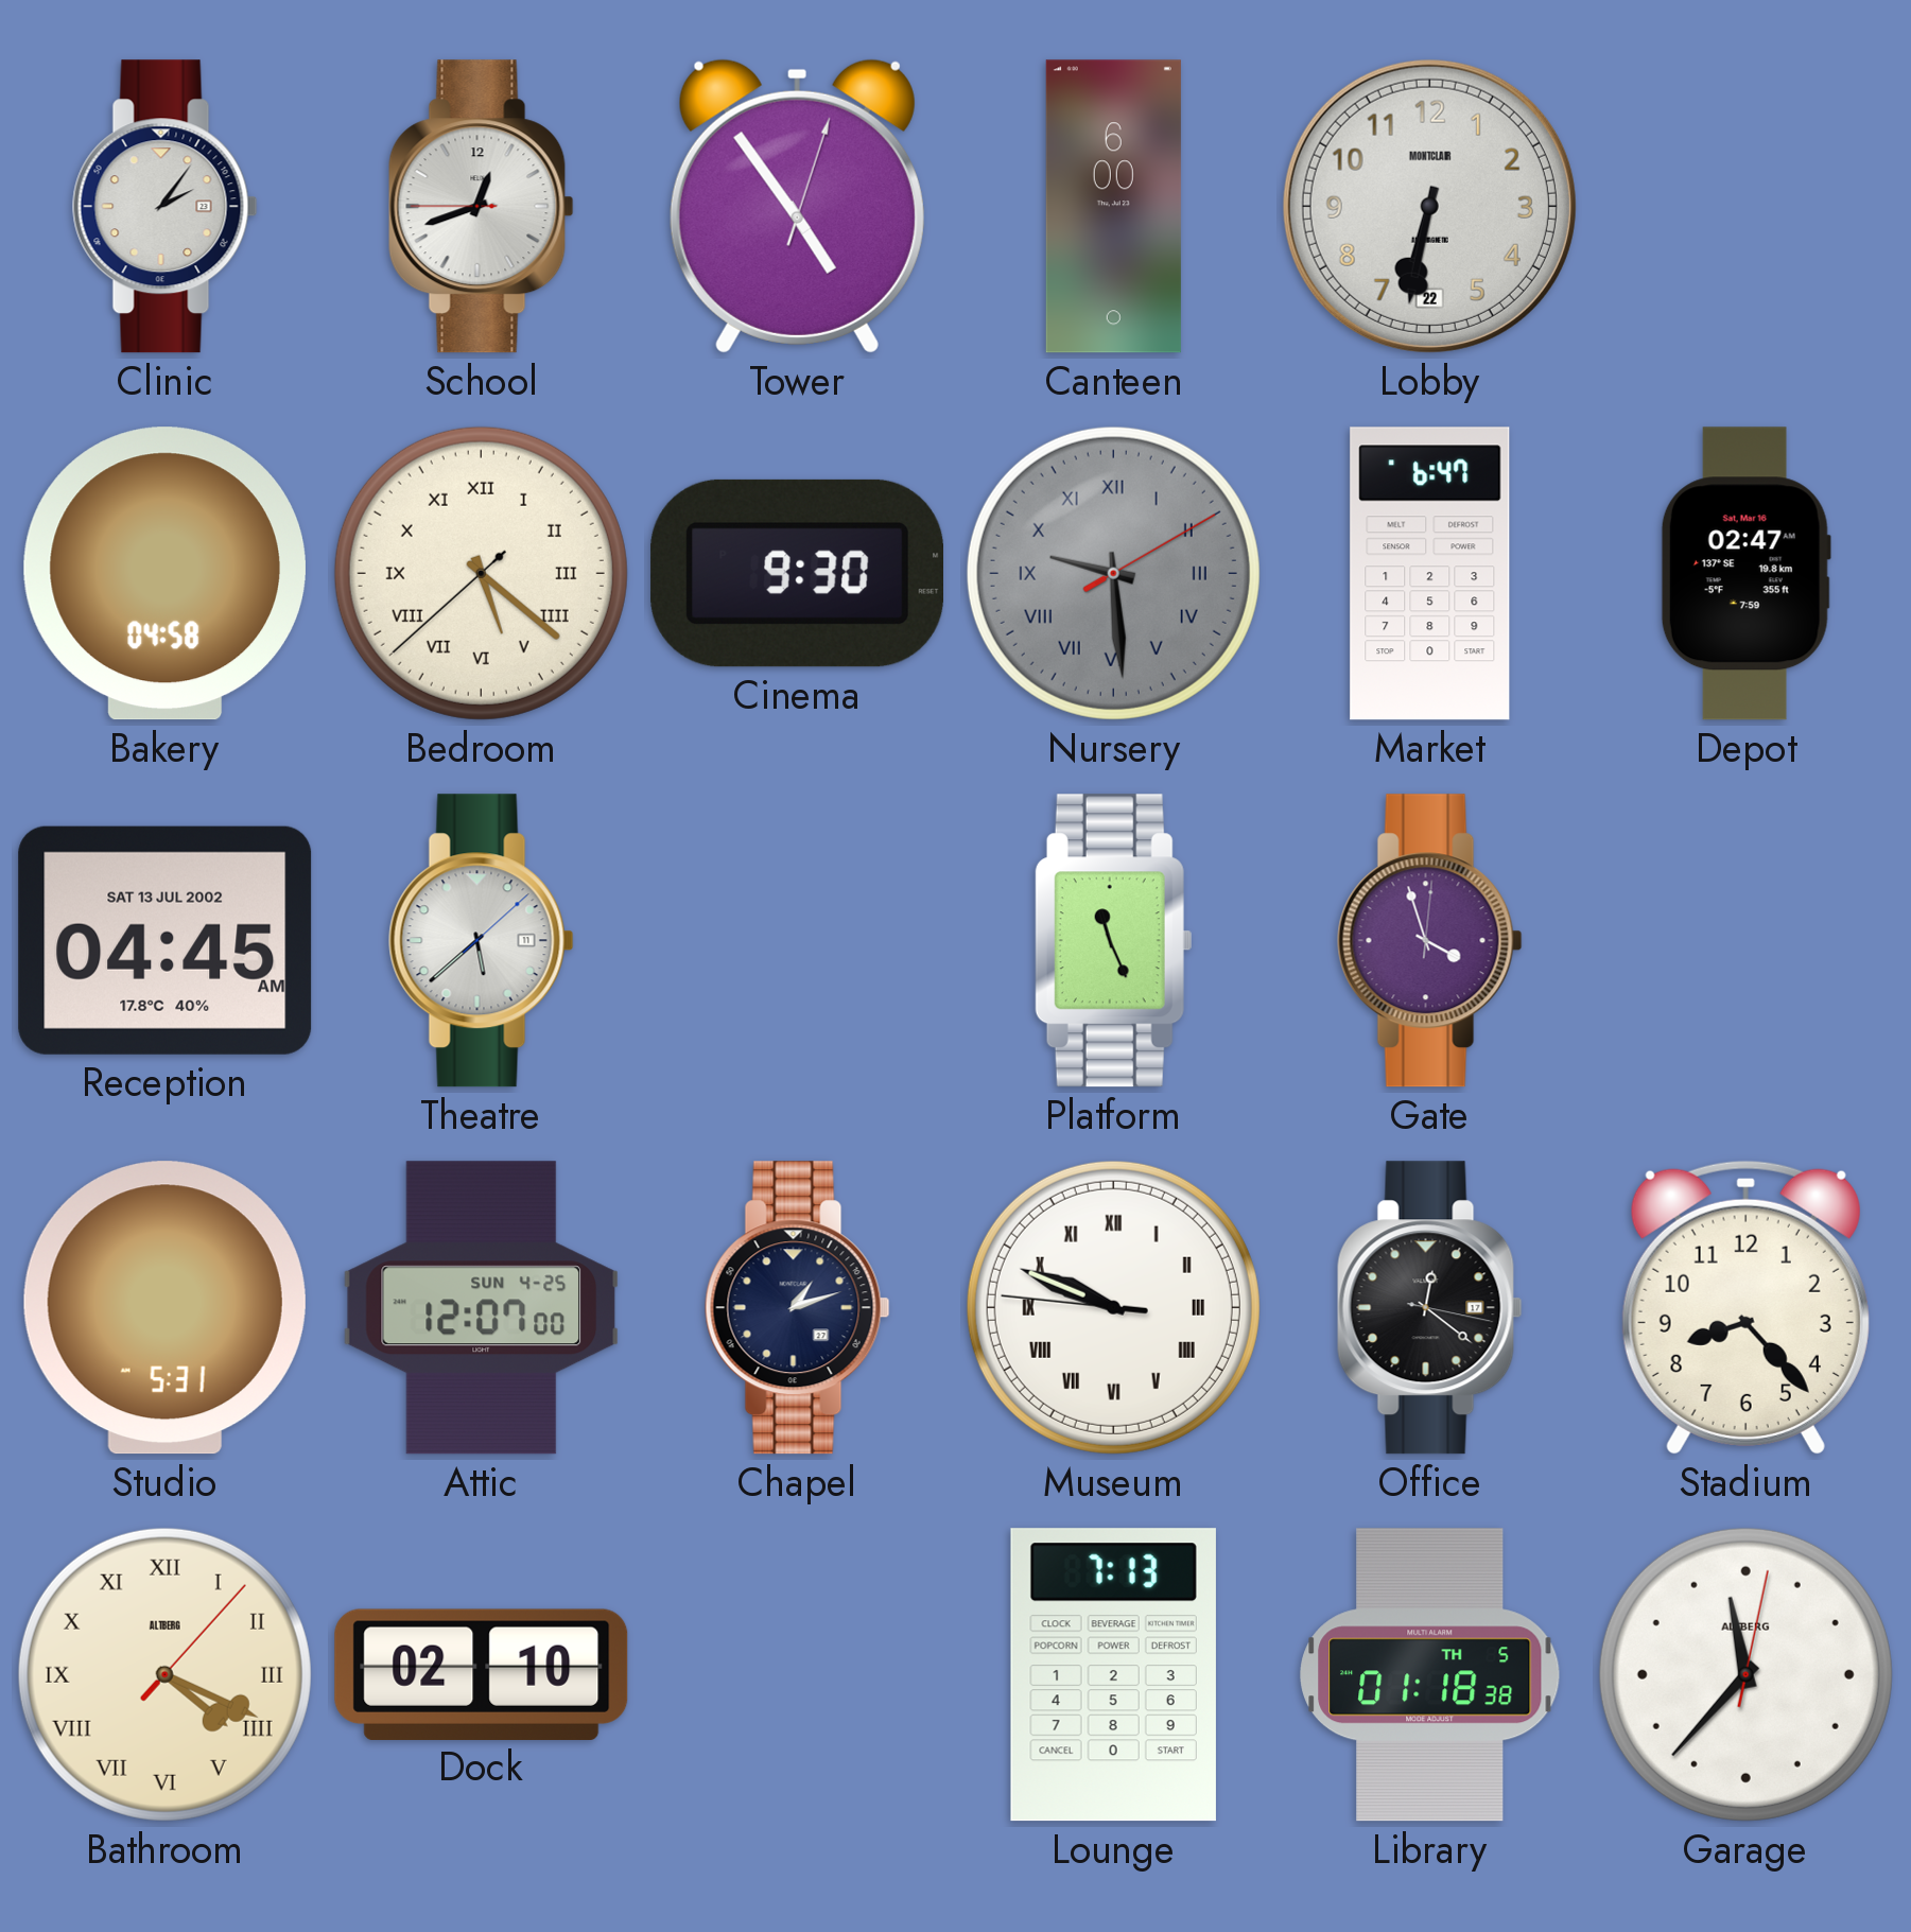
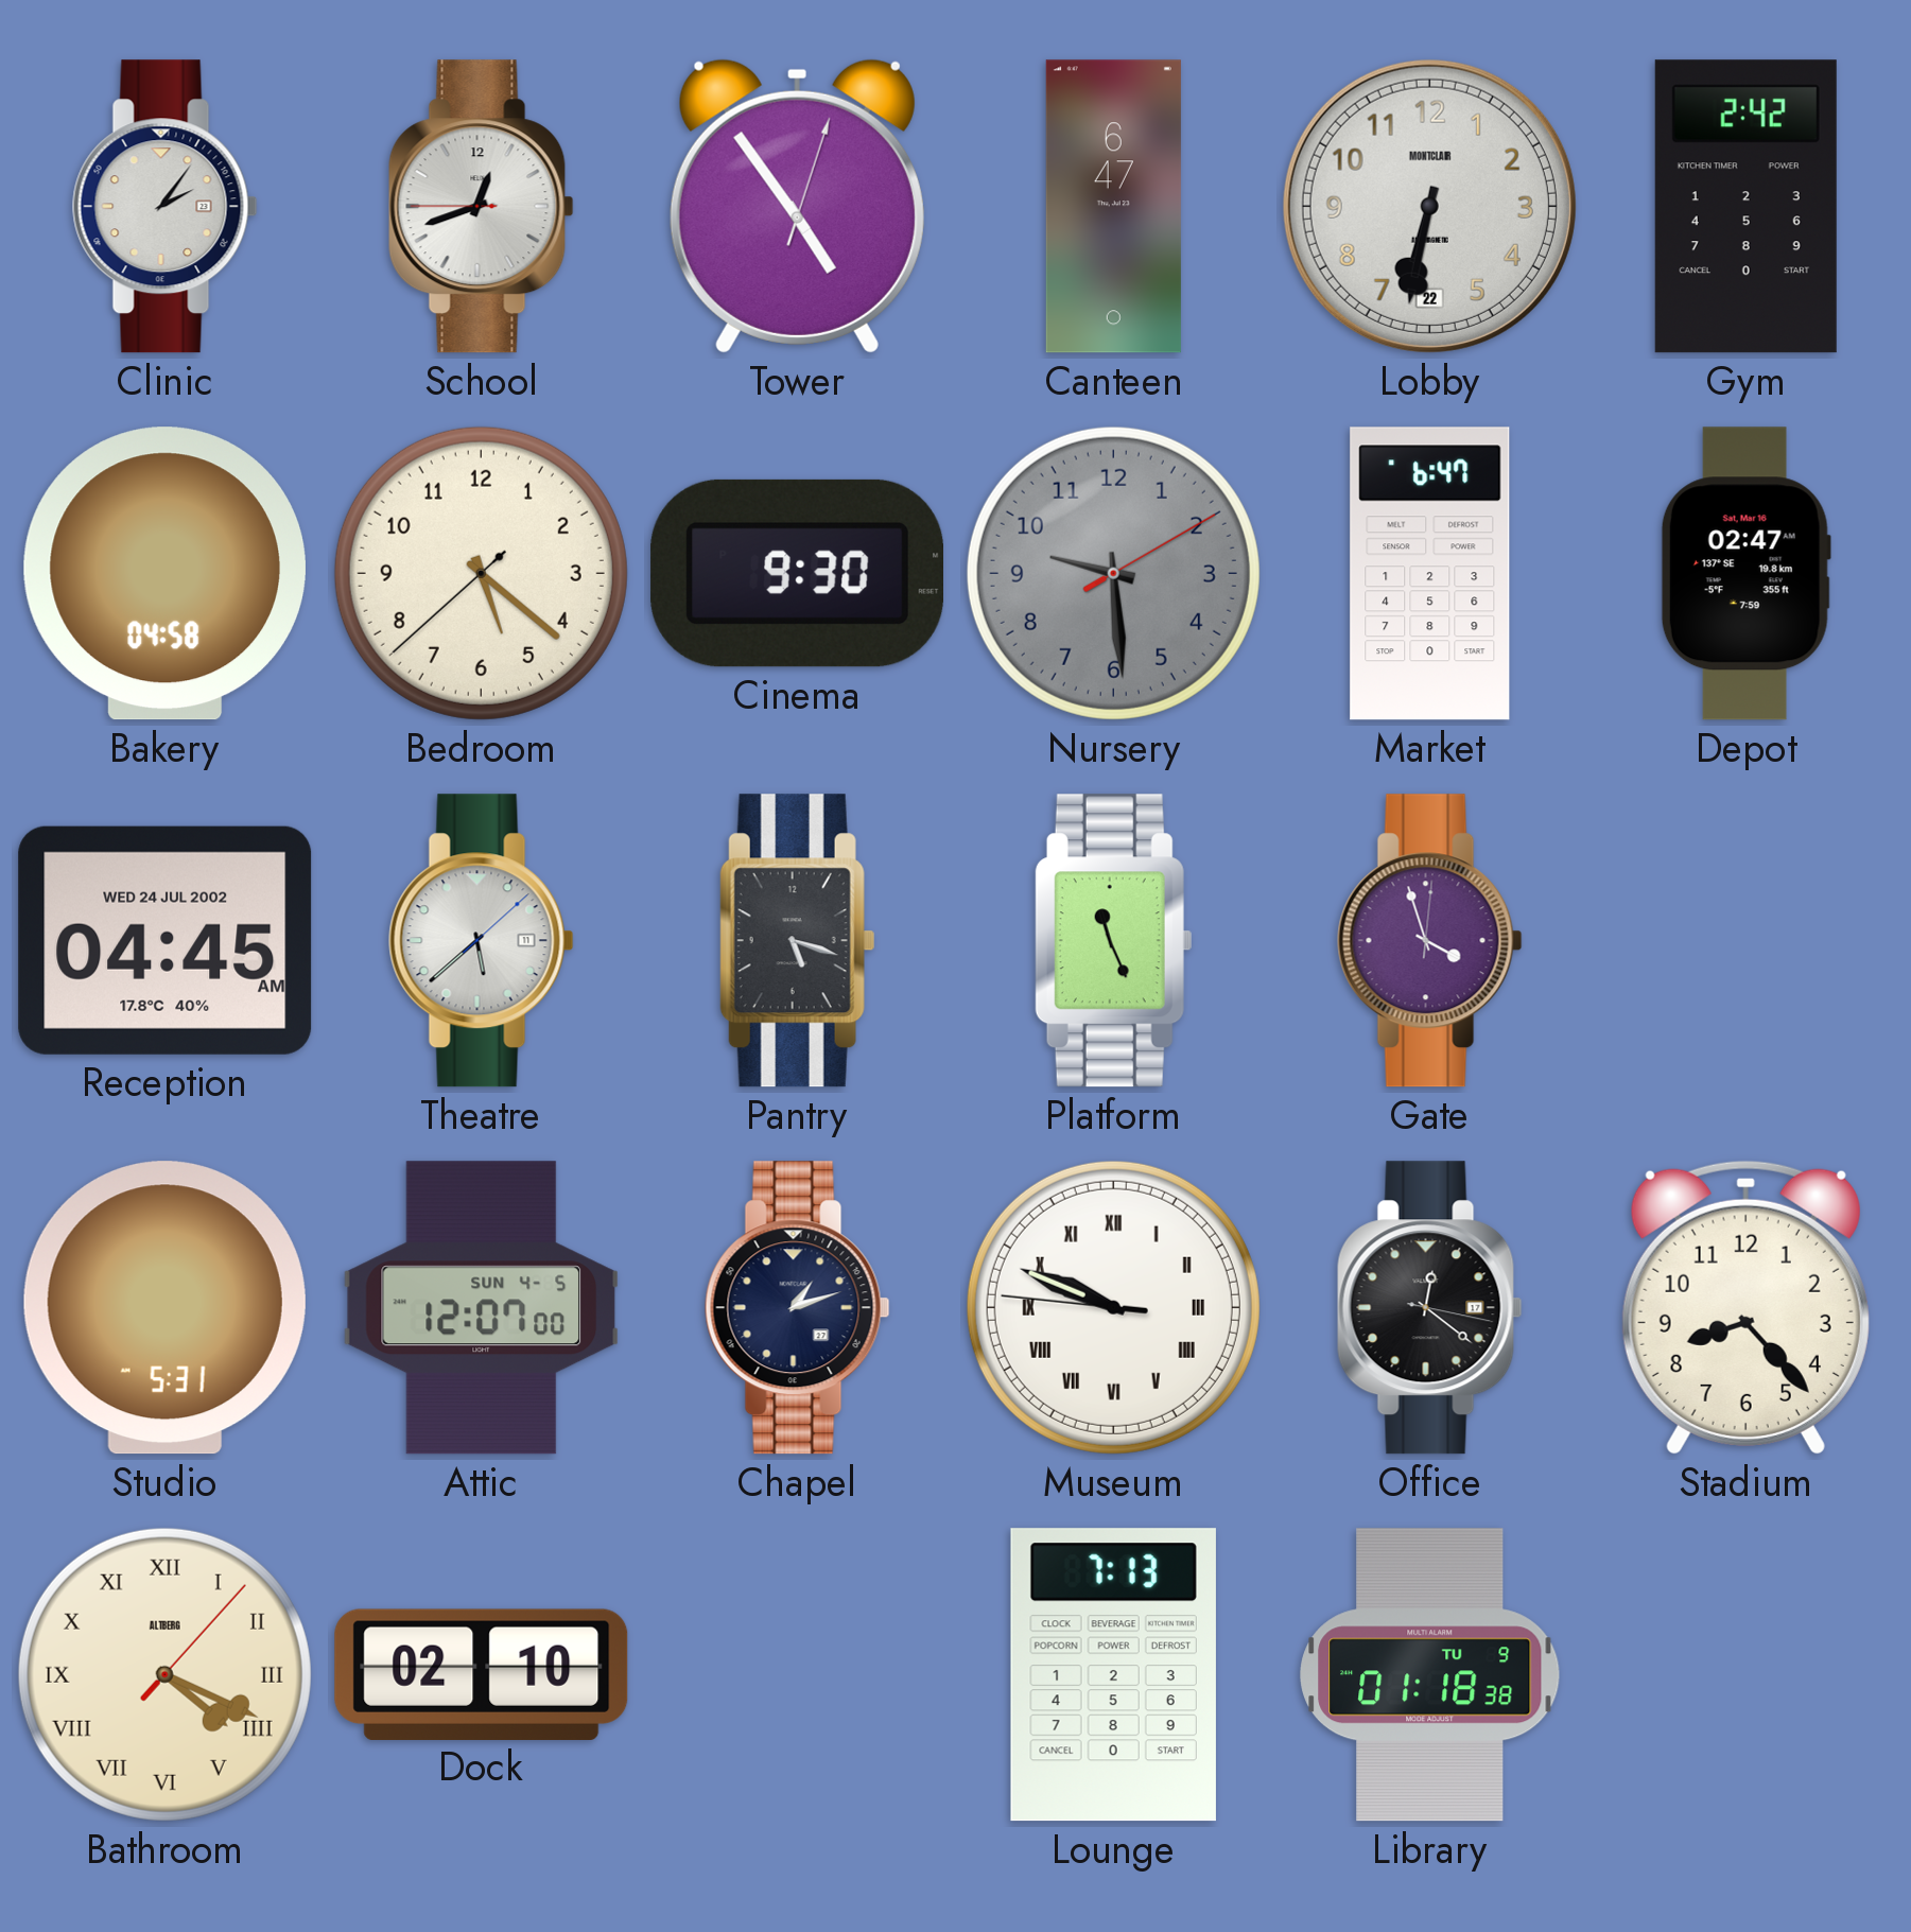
Canteen: 6:00 -> 6:47 (1113, 207)
Gym: none -> 2:42 (1745, 207)
Bedroom numerals: Roman -> Arabic (481, 573)
Nursery numerals: Roman -> Arabic (1113, 573)
Reception date: SAT 13 JUL 2002 -> WED 24 JUL 2002 (166, 940)
Pantry: none -> 5:18 (798, 941)
Attic date: SUN 4-25 -> SUN 4-5 (482, 1308)
Library date: TH 5 -> TU 9 (1430, 1675)
Garage: 11:37 -> none (1745, 1674)
